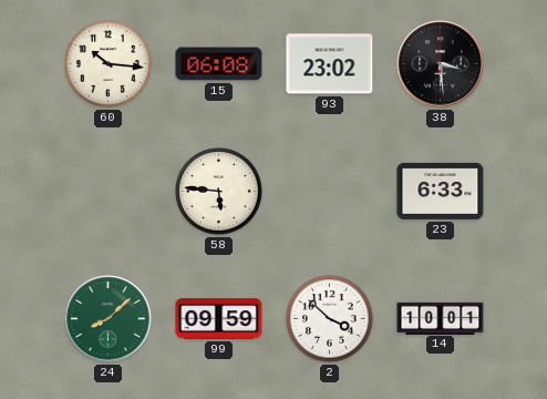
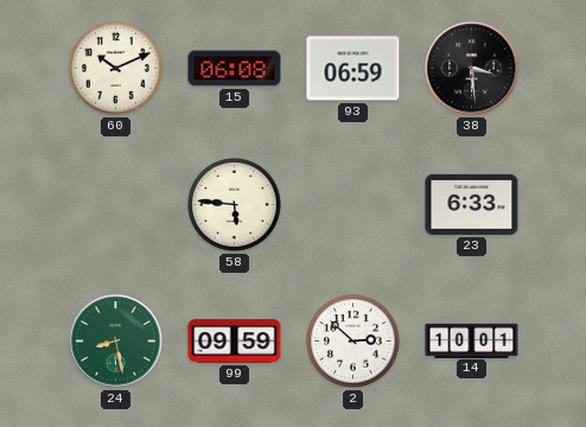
60: 10:16 -> 10:11 (116, 69)
93: 23:02 -> 06:59 (353, 69)
24: 8:08 -> 8:28 (116, 342)
2: 3:52 -> 2:52 (353, 342)
